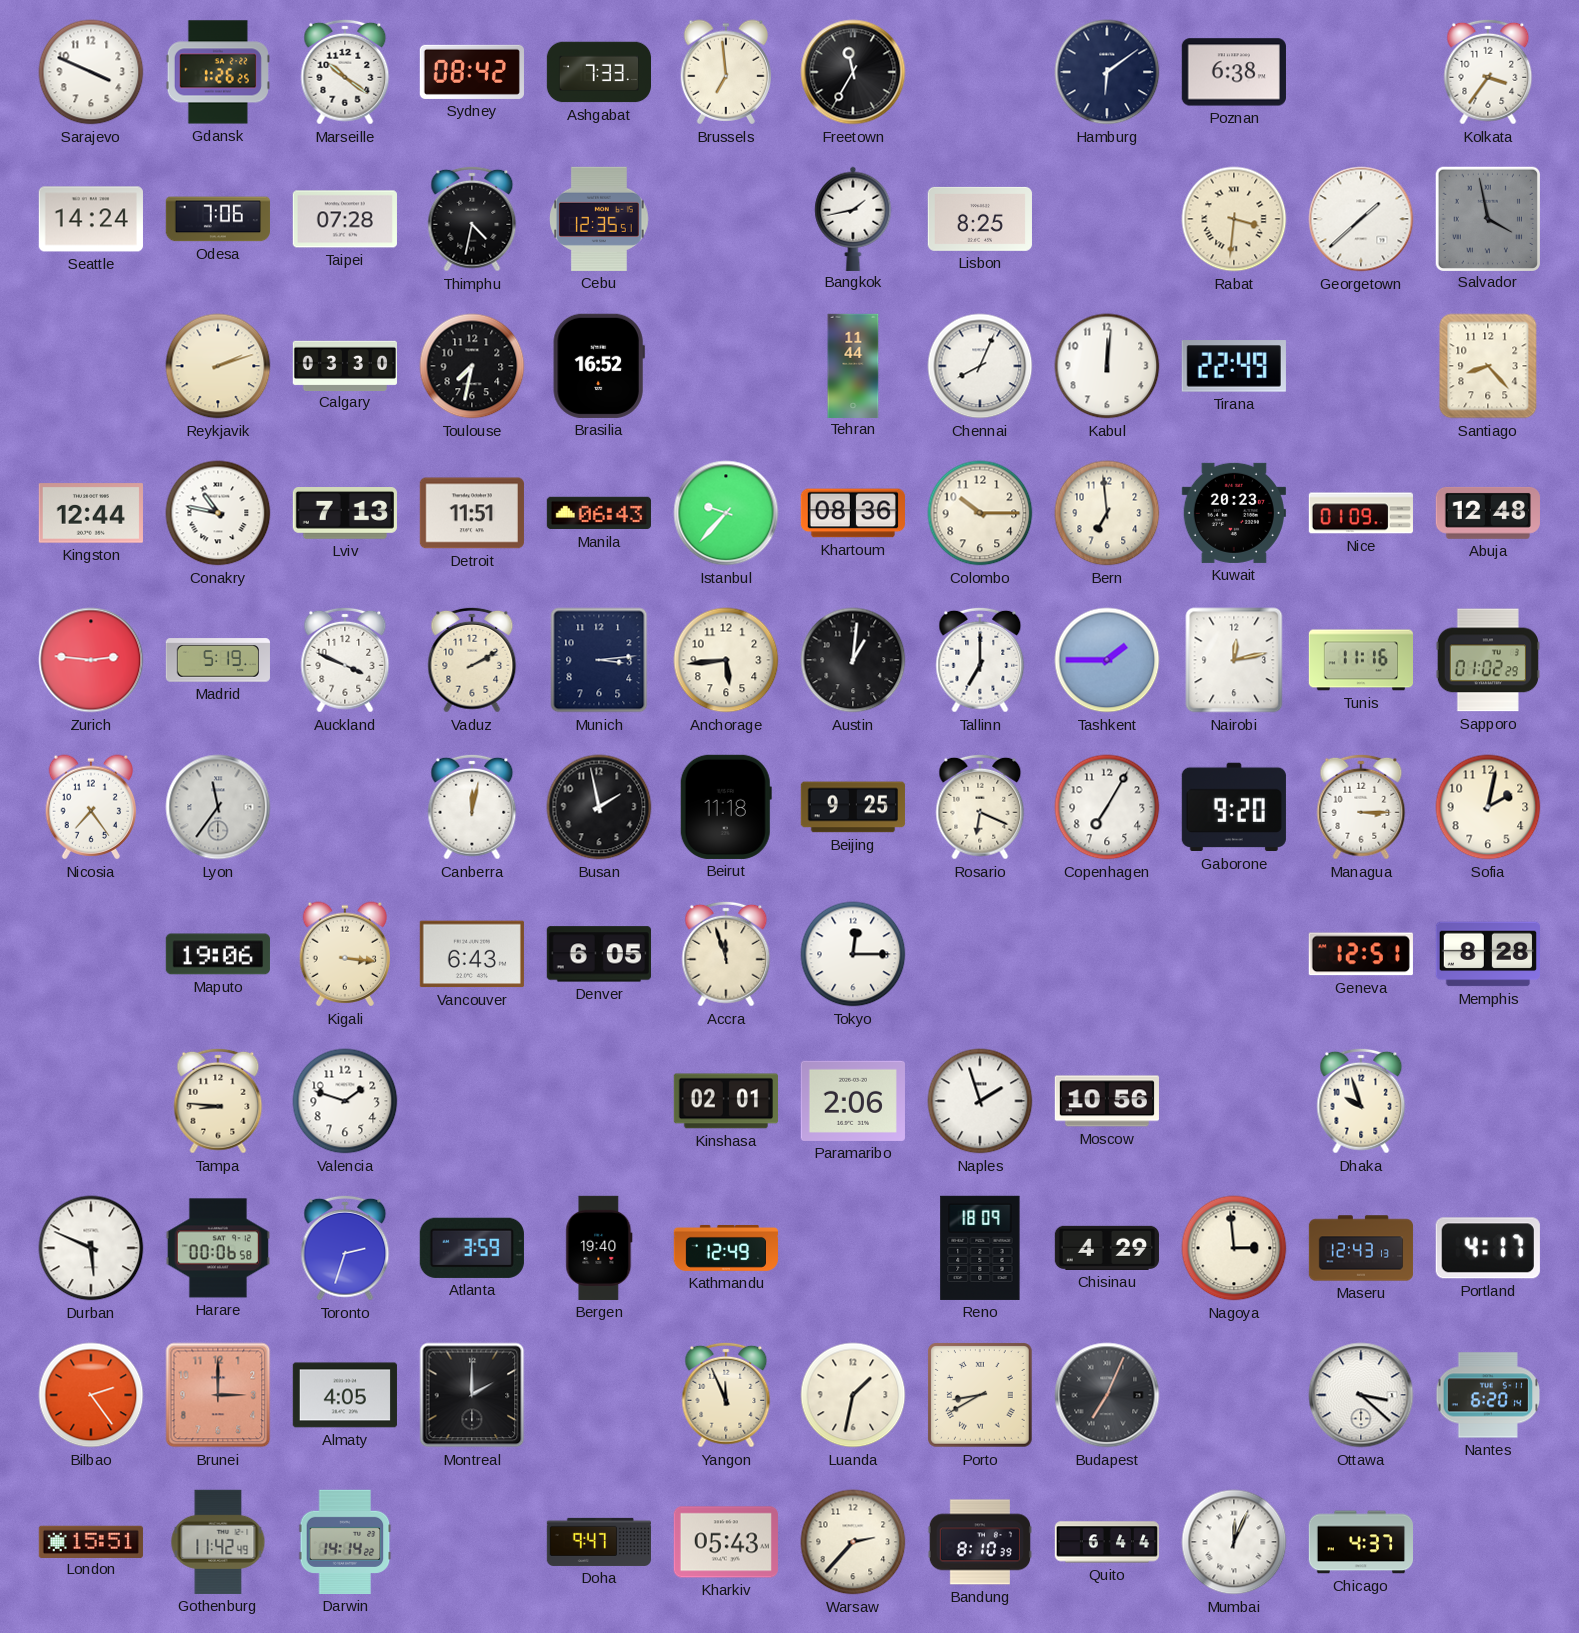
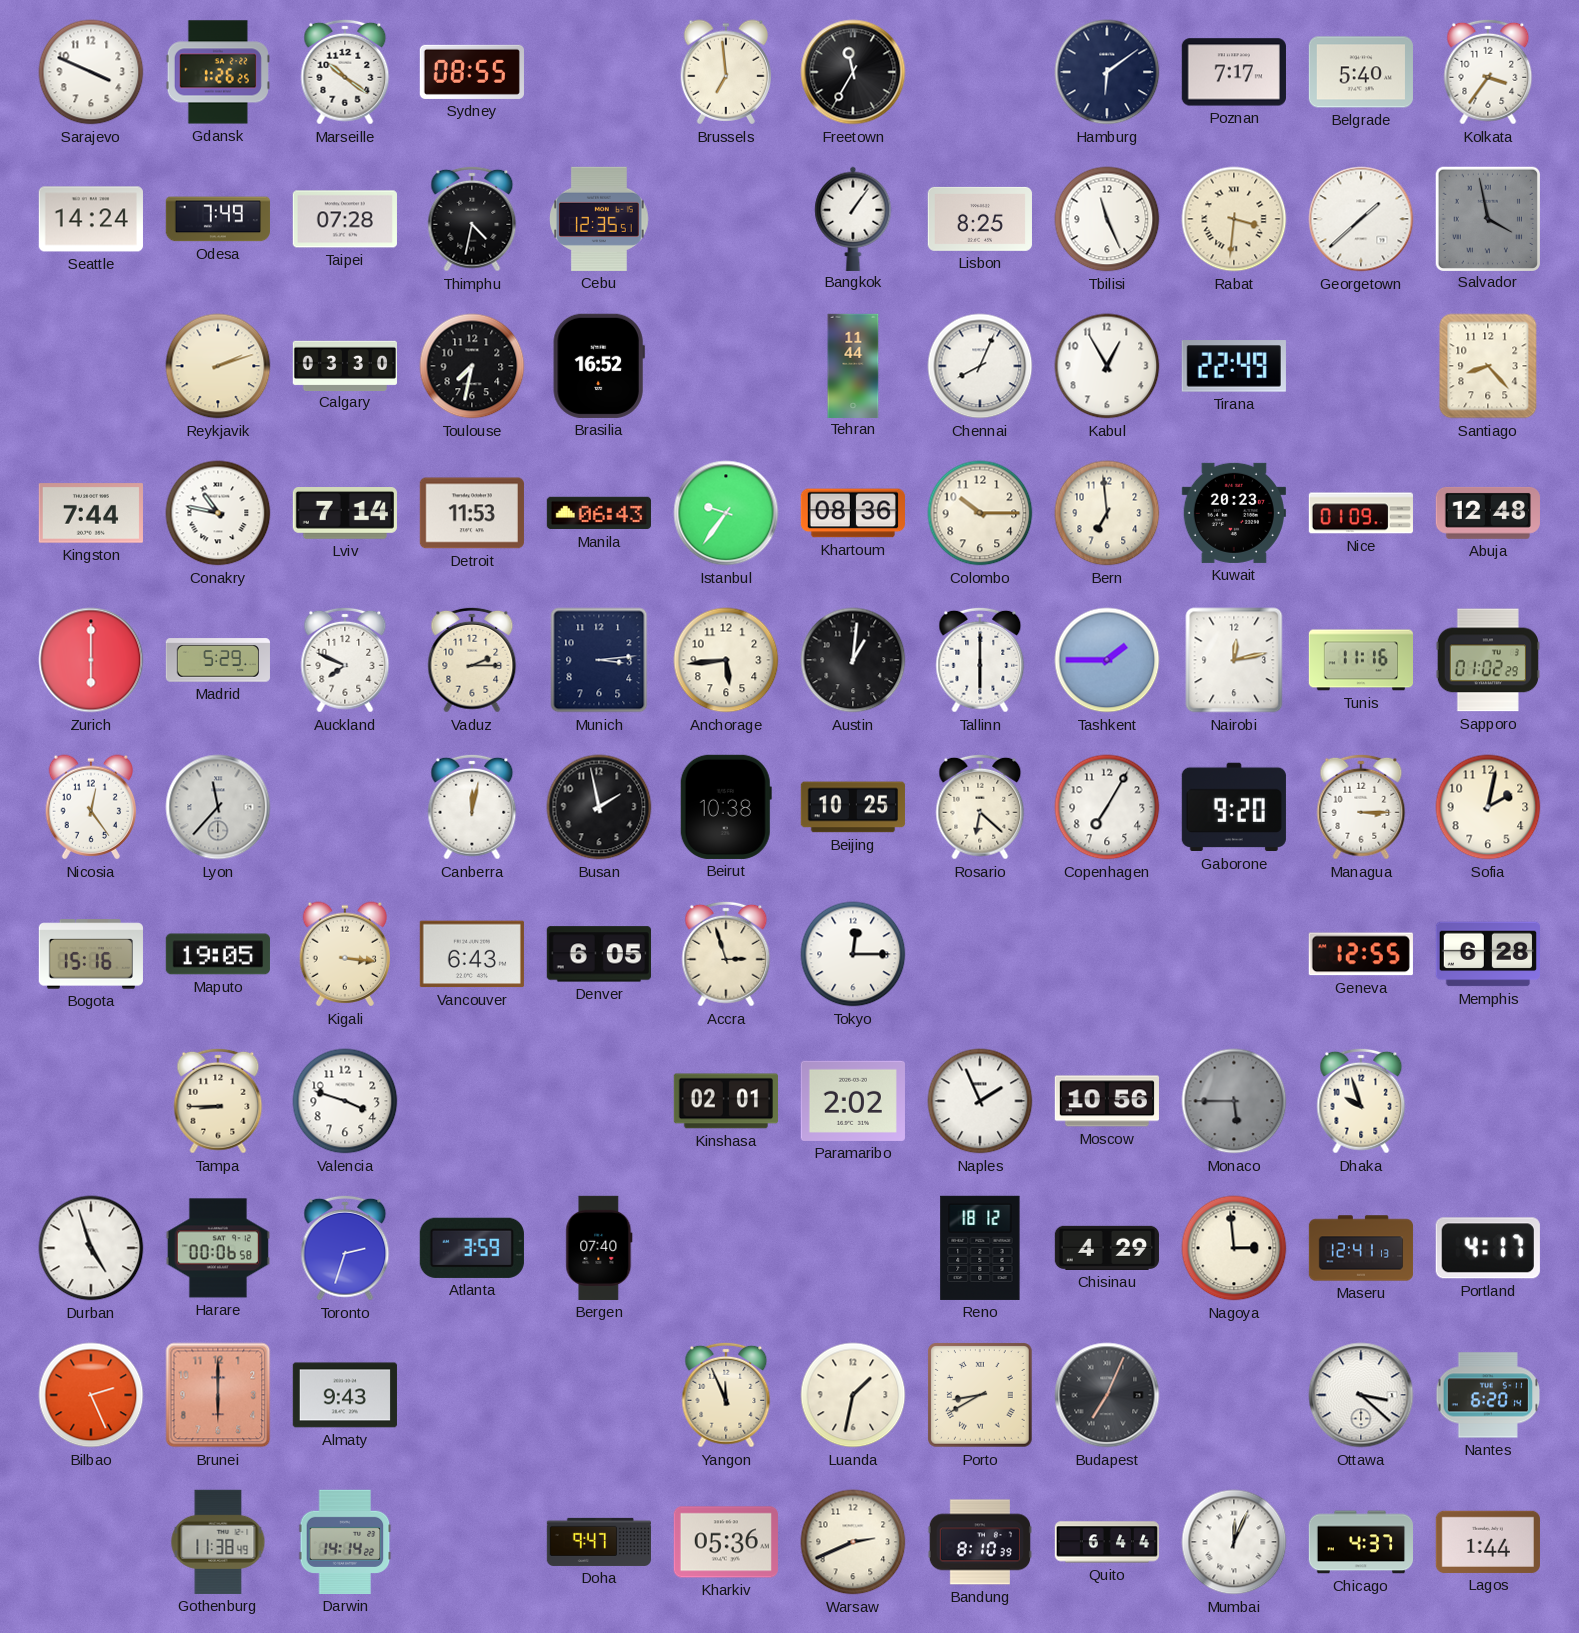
Sydney: 08:42 -> 08:55 (472, 72)
Ashgabat: 7:33 -> none (598, 72)
Poznan: 6:38 -> 7:17 (1234, 72)
Belgrade: none -> 5:40 (1361, 72)
Odesa: 7:06 -> 7:49 (218, 219)
Bangkok: 1:43 -> 1:06 (853, 218)
Tbilisi: none -> 11:26 (1107, 219)
Kabul: 12:01 -> 12:55 (1107, 366)
Kingston: 12:44 -> 7:44 (91, 513)
Lviv: 7:13 -> 7:14 (345, 514)
Detroit: 11:51 -> 11:53 (472, 513)
Istanbul: 9:37 -> 9:36 (726, 513)
Zurich: 2:46 -> 6:00 (91, 660)
Madrid: 5:19 -> 5:29 (218, 660)
Auckland: 3:49 -> 7:49 (345, 660)
Vaduz: 2:10 -> 2:15 (472, 660)
Tallinn: 7:00 -> 6:00 (980, 660)
Nicosia: 7:24 -> 12:24 (90, 807)
Lyon: 11:36 -> 11:37 (218, 807)
Beirut: 11:18 -> 10:38 (726, 807)
Beijing: 9:25 -> 10:25 (853, 807)
Rosario: 6:19 -> 6:22 (980, 807)
Bogota: none -> 15:16 (91, 954)
Maputo: 19:06 -> 19:05 (218, 954)
Accra: 11:57 -> 2:57 (726, 954)
Geneva: 12:51 -> 12:55 (1361, 954)
Memphis: 8:28 -> 6:28 (1488, 954)
Tampa: 8:46 -> 8:45 (218, 1101)
Valencia: 1:48 -> 3:48 (345, 1101)
Paramaribo: 2:06 -> 2:02 (853, 1101)
Naples: 1:57 -> 1:56 (980, 1101)
Monaco: none -> 5:45 (1234, 1101)
Durban: 5:49 -> 4:57 (91, 1248)
Bergen: 19:40 -> 07:40 (599, 1248)
Kathmandu: 12:49 -> none (725, 1248)
Reno: 18:09 -> 18:12 (980, 1248)
Maseru: 12:43 -> 12:41 (1361, 1248)
Bilbao: 2:24 -> 2:26 (91, 1395)
Brunei: 3:00 -> 6:00 (218, 1395)
Almaty: 4:05 -> 9:43 (345, 1395)
Montreal: 2:00 -> none (472, 1395)
London: 15:51 -> none (91, 1541)
Gothenburg: 11:42 -> 11:38 (218, 1542)
Kharkiv: 05:43 -> 05:36 (726, 1542)
Warsaw: 2:37 -> 2:41 (853, 1542)
Lagos: none -> 1:44 (1488, 1542)
